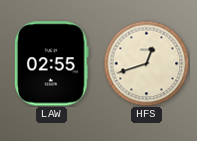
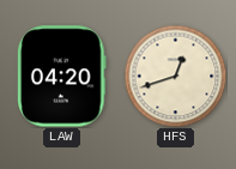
LAW: 02:55 -> 04:20 (62, 77)
